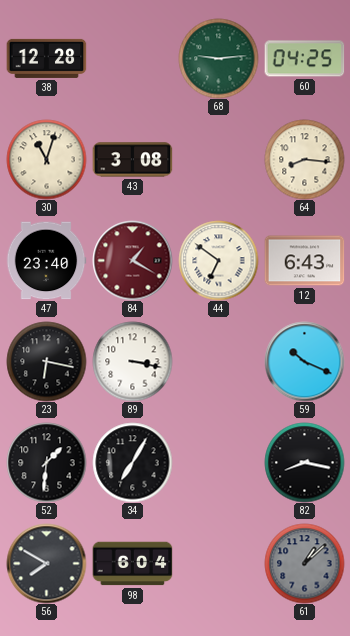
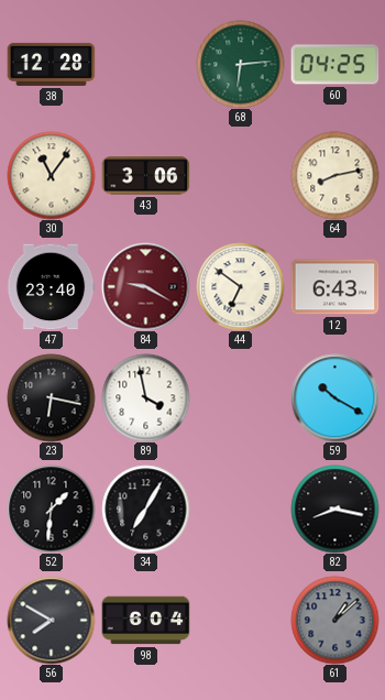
68: 9:14 -> 6:14 (240, 64)
30: 11:03 -> 11:06 (51, 175)
43: 3:08 -> 3:06 (145, 176)
64: 8:16 -> 8:13 (334, 175)
84: 1:20 -> 9:20 (145, 286)
89: 3:17 -> 3:58 (145, 397)
59: 10:19 -> 10:20 (334, 397)
